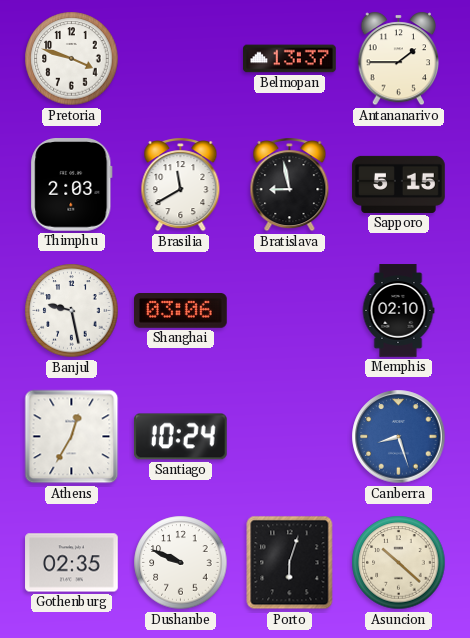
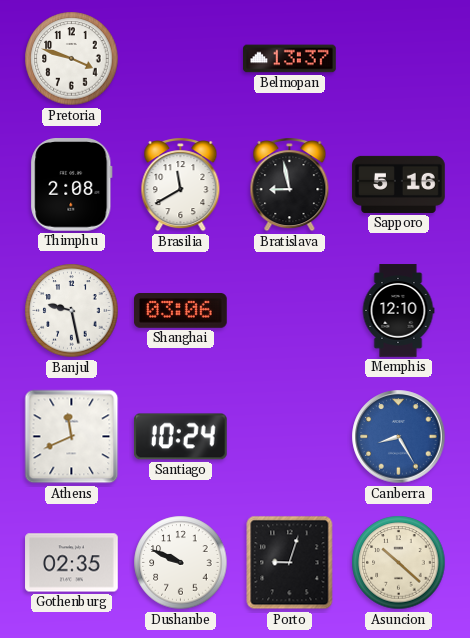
Antananarivo: 1:45 -> none (399, 59)
Thimphu: 2:03 -> 2:08 (72, 185)
Sapporo: 5:15 -> 5:16 (399, 184)
Memphis: 02:10 -> 12:10 (398, 311)
Athens: 12:35 -> 11:41 (72, 437)
Canberra: 8:27 -> 8:25 (399, 437)
Porto: 6:03 -> 9:03 (290, 563)
